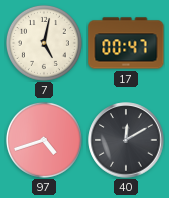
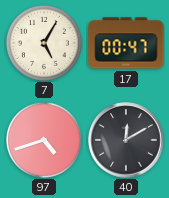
7: 5:02 -> 5:05 (44, 43)
